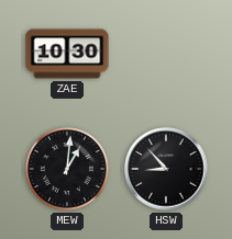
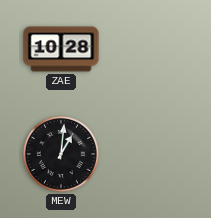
ZAE: 10:30 -> 10:28 (61, 49)
HSW: 8:53 -> none (166, 169)
